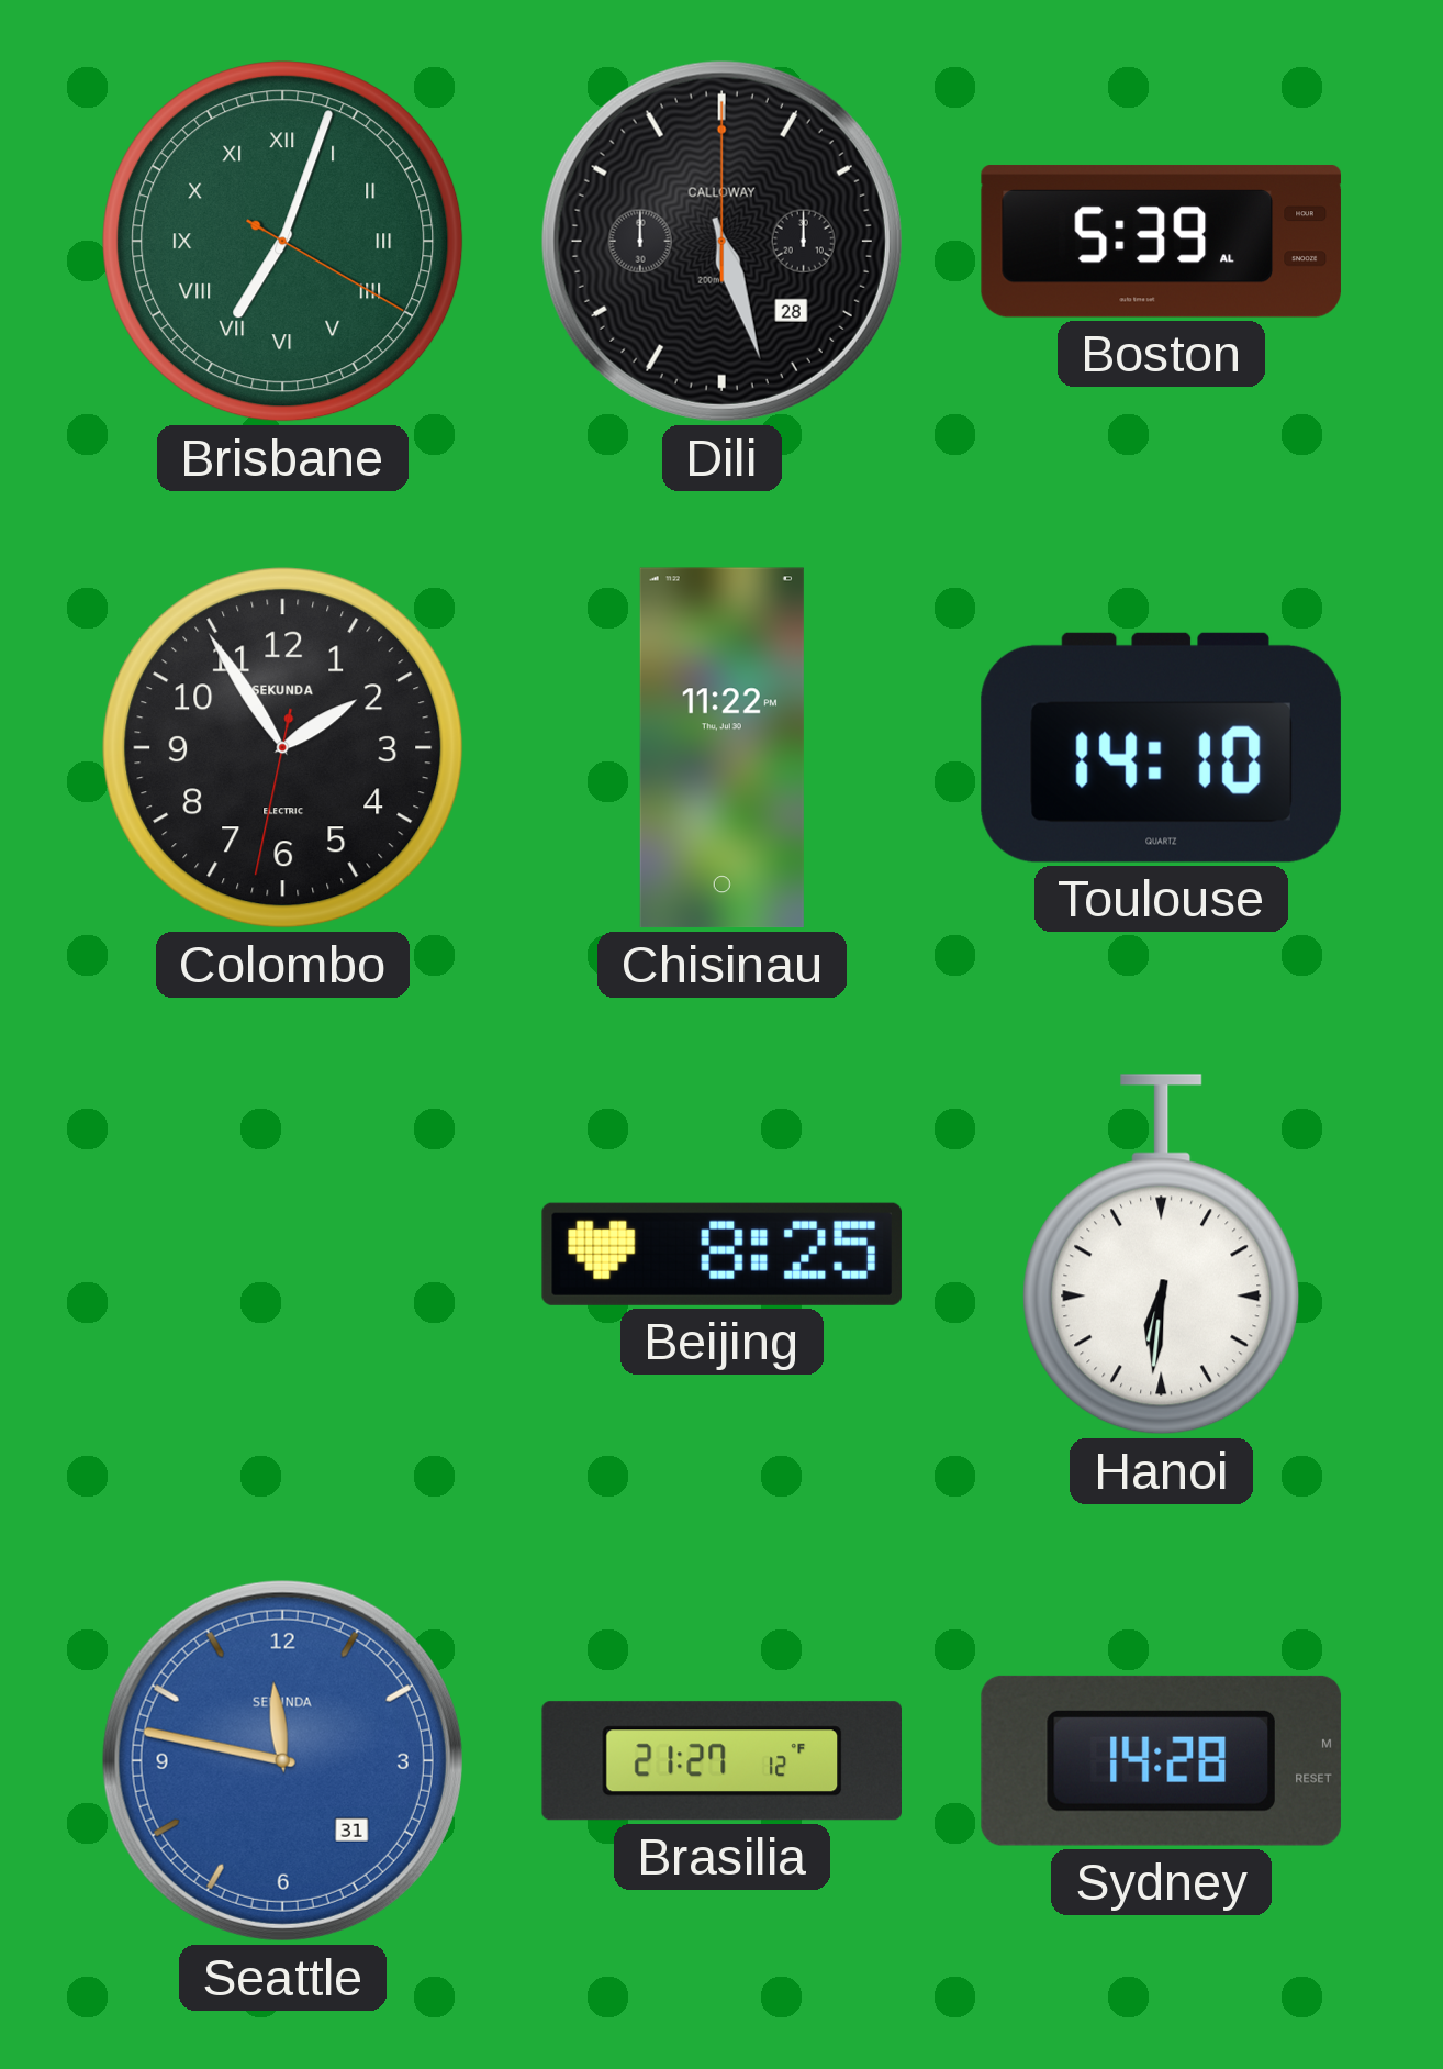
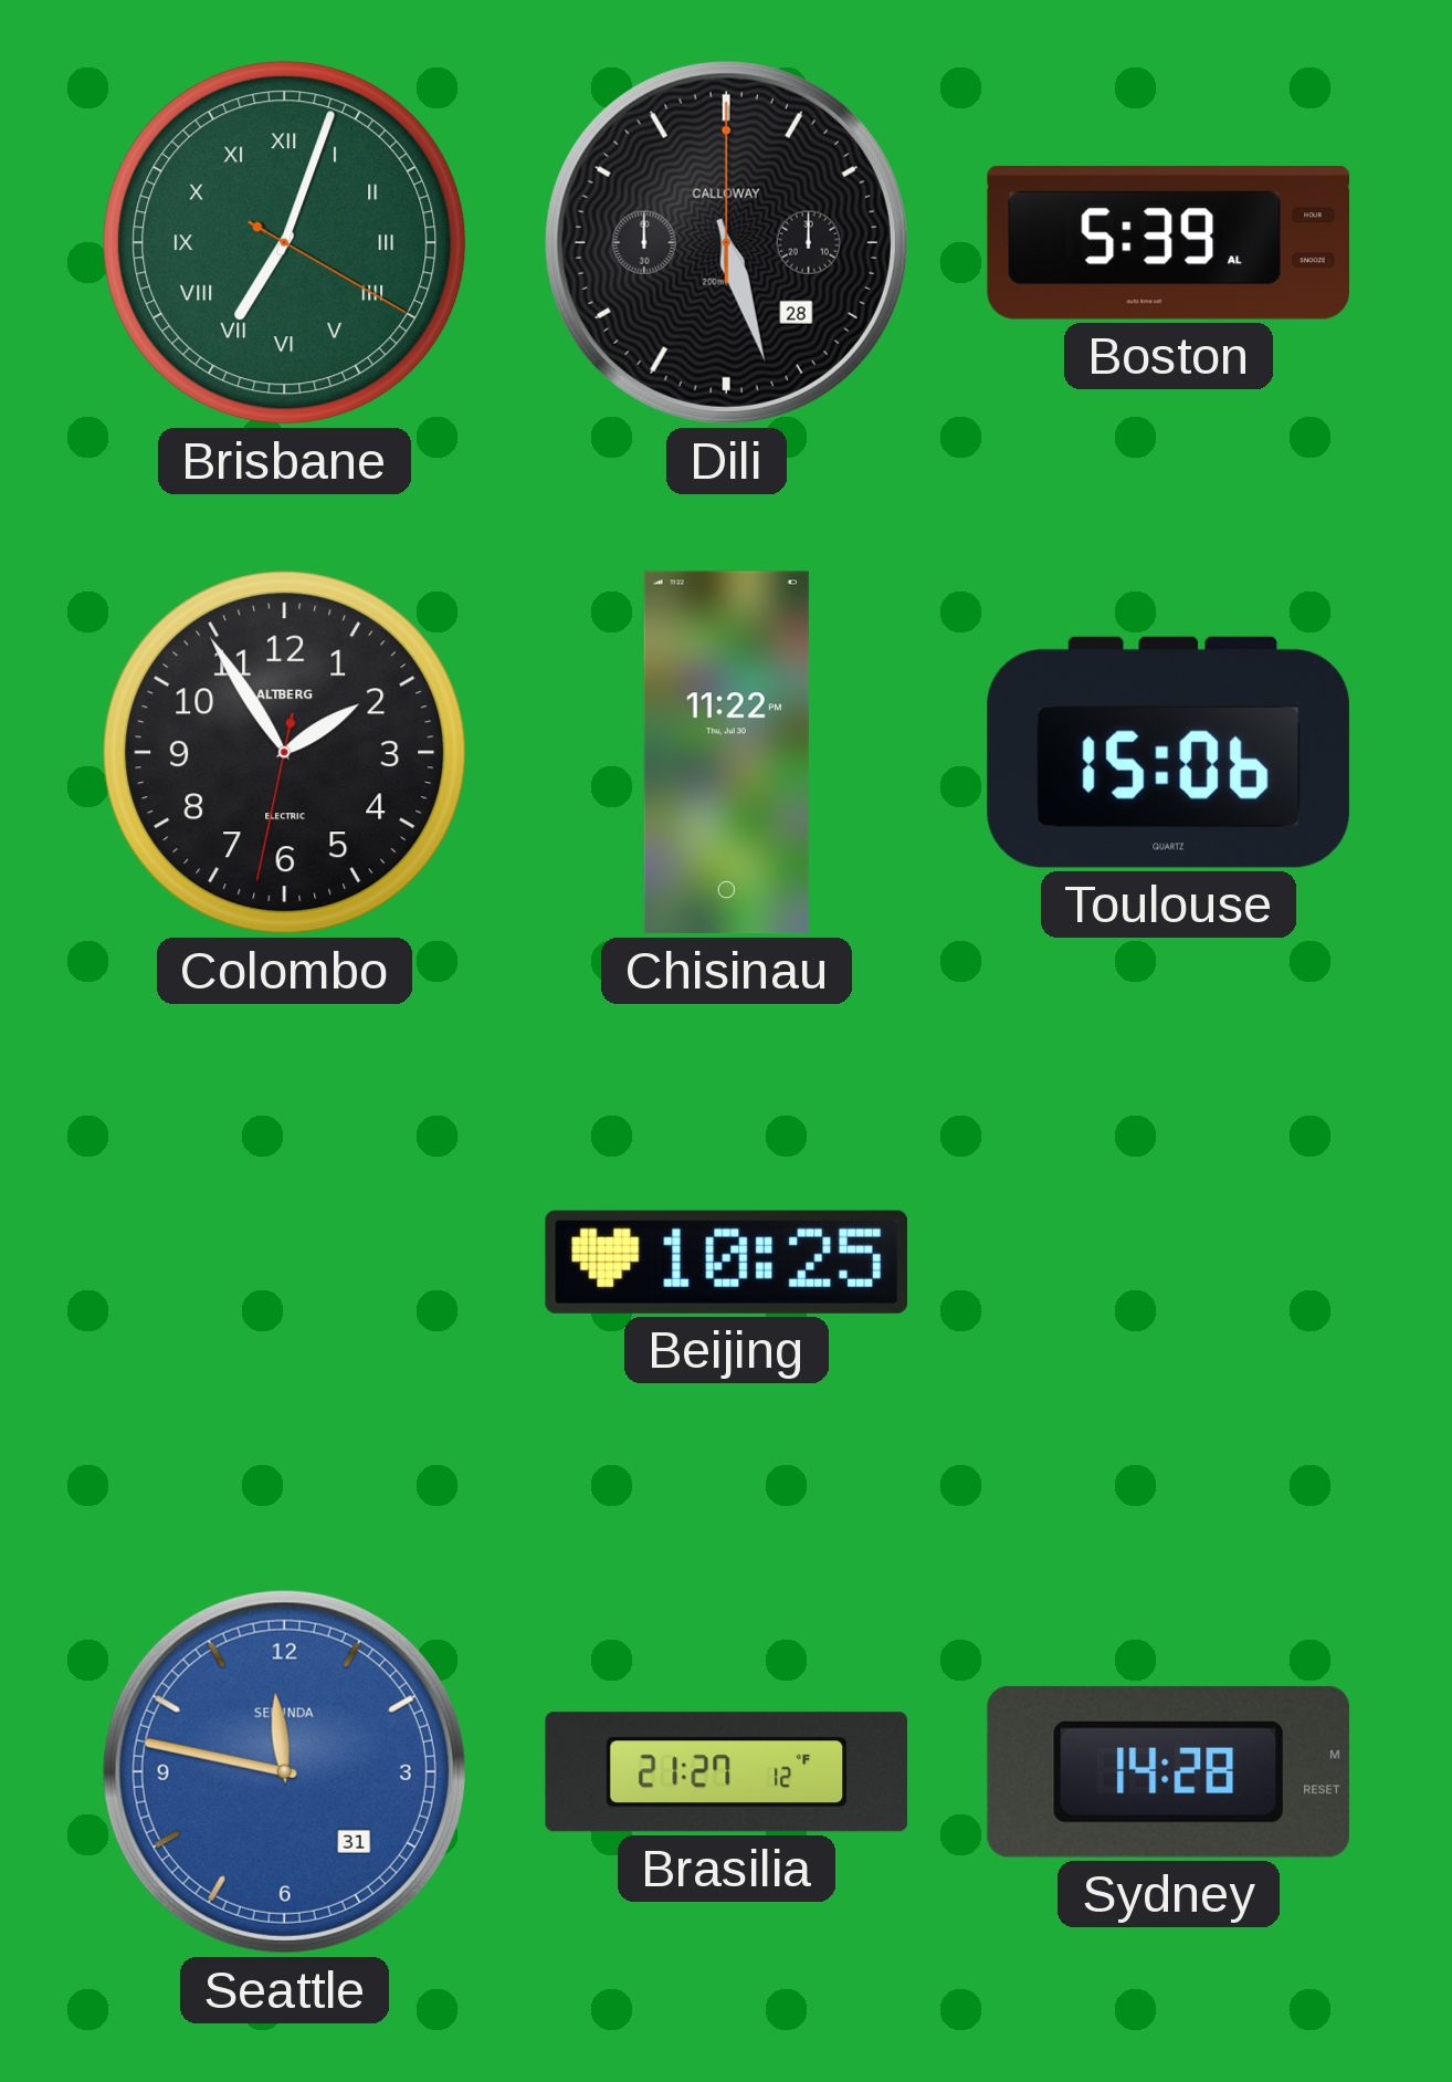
Colombo brand: SEKUNDA -> ALTBERG (285, 753)
Toulouse: 14:10 -> 15:06 (1168, 752)
Beijing: 8:25 -> 10:25 (726, 1262)
Hanoi: 6:31 -> none (1162, 1255)
